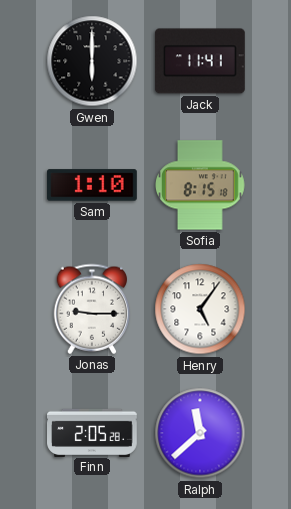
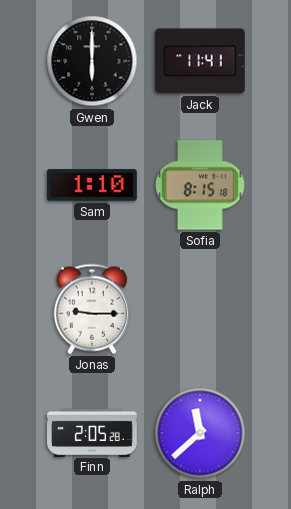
Henry: 5:06 -> none (200, 309)
